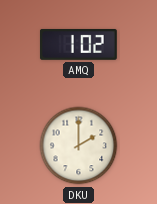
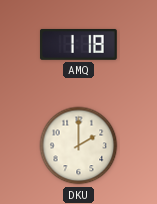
AMQ: 1:02 -> 1:18 (78, 45)
